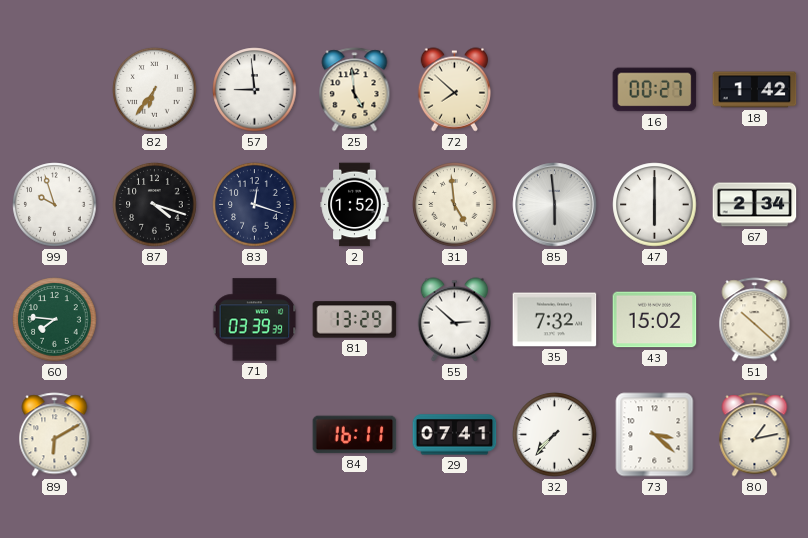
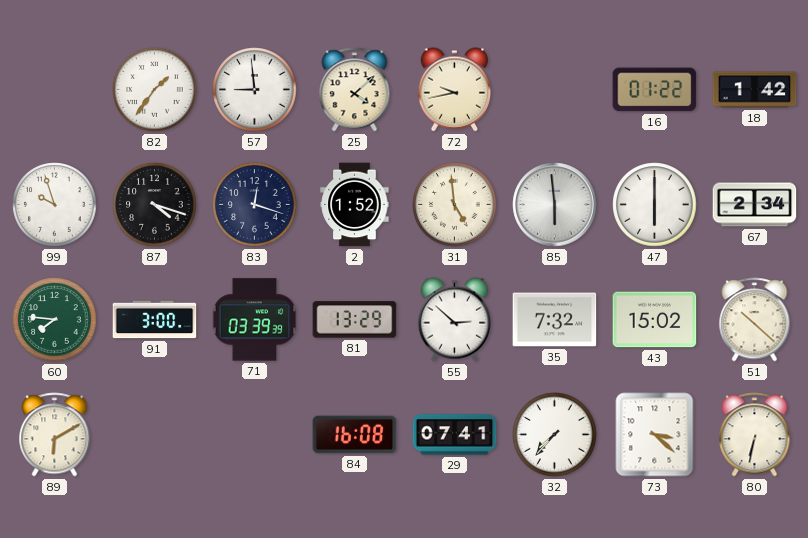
82: 6:36 -> 1:36 (155, 90)
25: 4:59 -> 4:08 (355, 90)
72: 7:52 -> 9:43 (454, 90)
16: 00:27 -> 01:22 (655, 90)
91: none -> 3:00 (155, 320)
84: 16:11 -> 16:08 (355, 435)
80: 1:13 -> 6:32 (755, 435)
